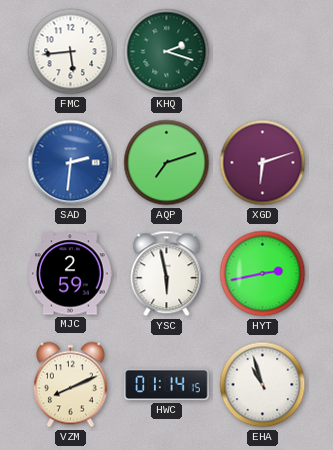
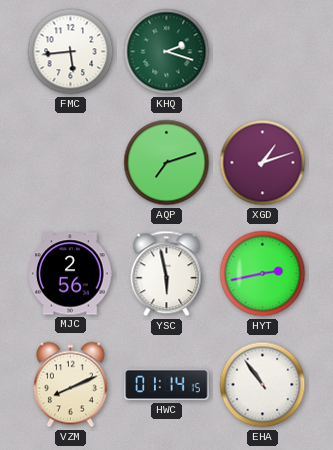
SAD: 2:31 -> none (71, 163)
XGD: 6:12 -> 1:12 (263, 163)
MJC: 2:59 -> 2:56 (71, 274)
EHA: 10:57 -> 10:54 (263, 385)
